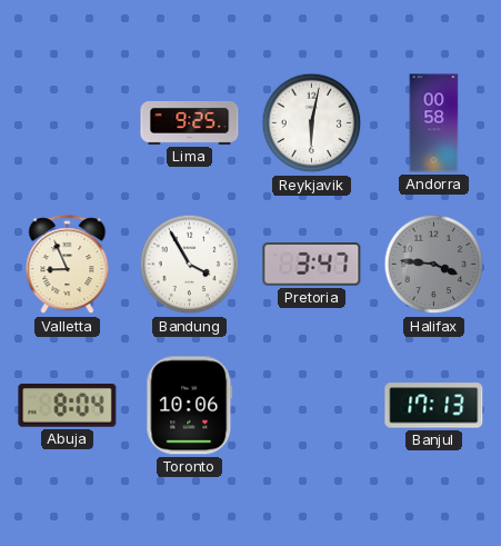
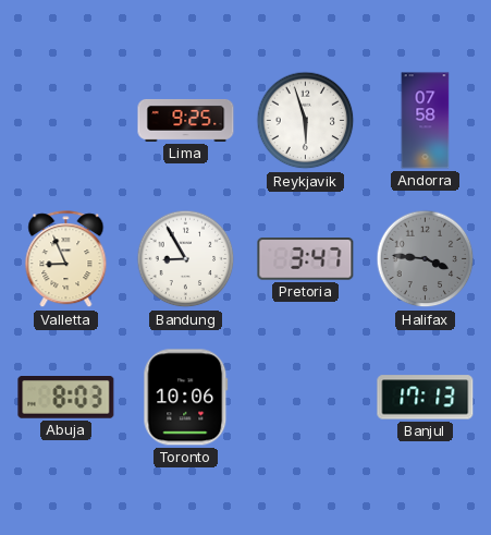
Reykjavik: 6:02 -> 5:57 (306, 121)
Andorra: 00:58 -> 07:58 (426, 121)
Bandung: 3:55 -> 8:55 (186, 259)
Abuja: 8:04 -> 8:03 (66, 398)
